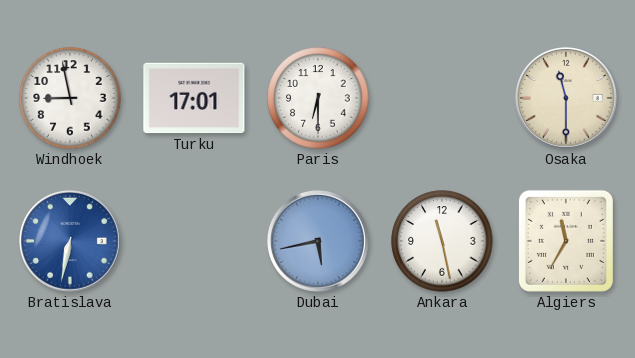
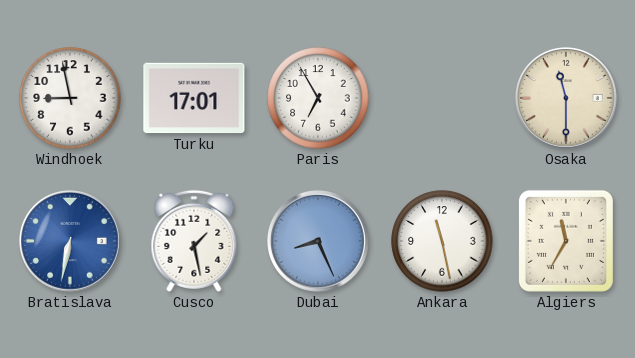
Paris: 6:30 -> 6:55 (318, 98)
Cusco: none -> 1:28 (194, 241)
Dubai: 5:43 -> 8:26 (319, 242)
